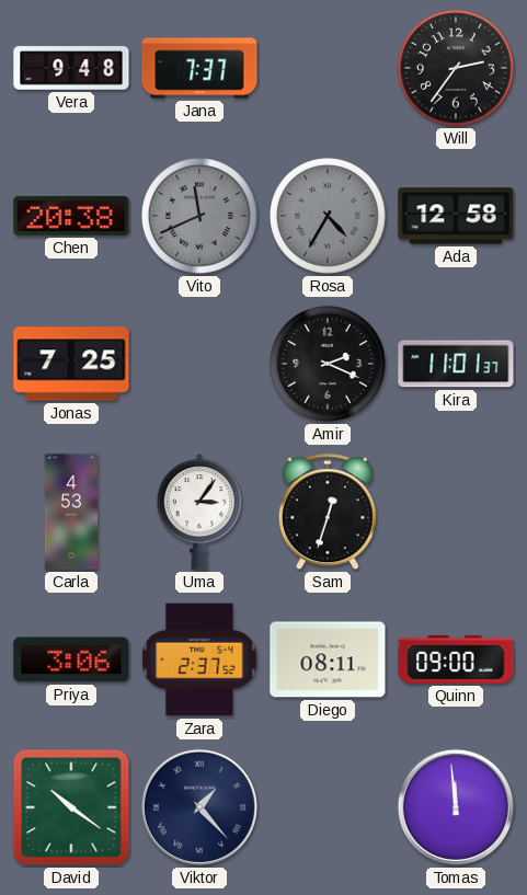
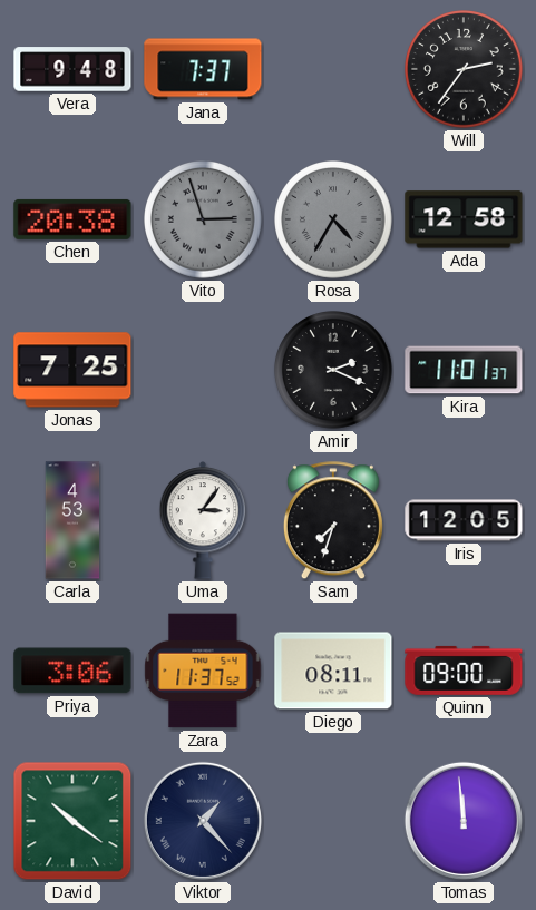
Vito: 11:41 -> 2:57 (203, 219)
Sam: 12:33 -> 7:33 (333, 521)
Iris: none -> 12:05 (464, 520)
Zara: 2:37 -> 11:37 (203, 671)
